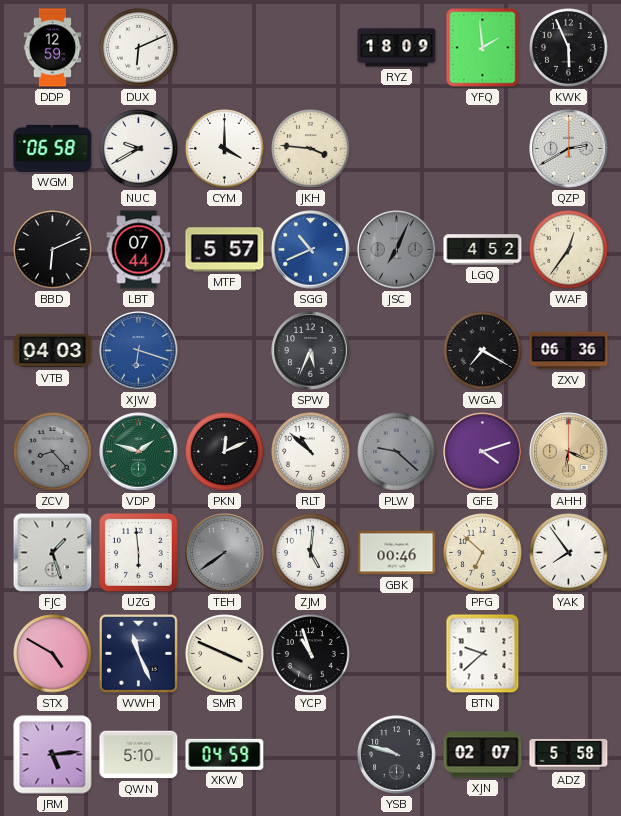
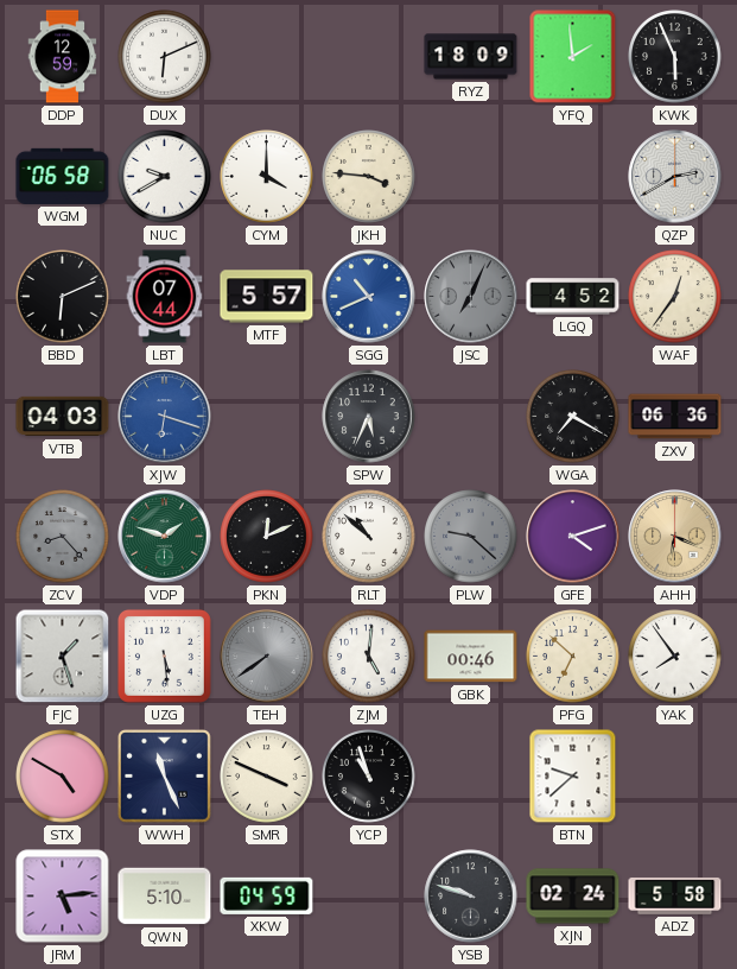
UZG: 5:59 -> 5:29 (164, 655)
XJN: 02:07 -> 02:24 (573, 897)
